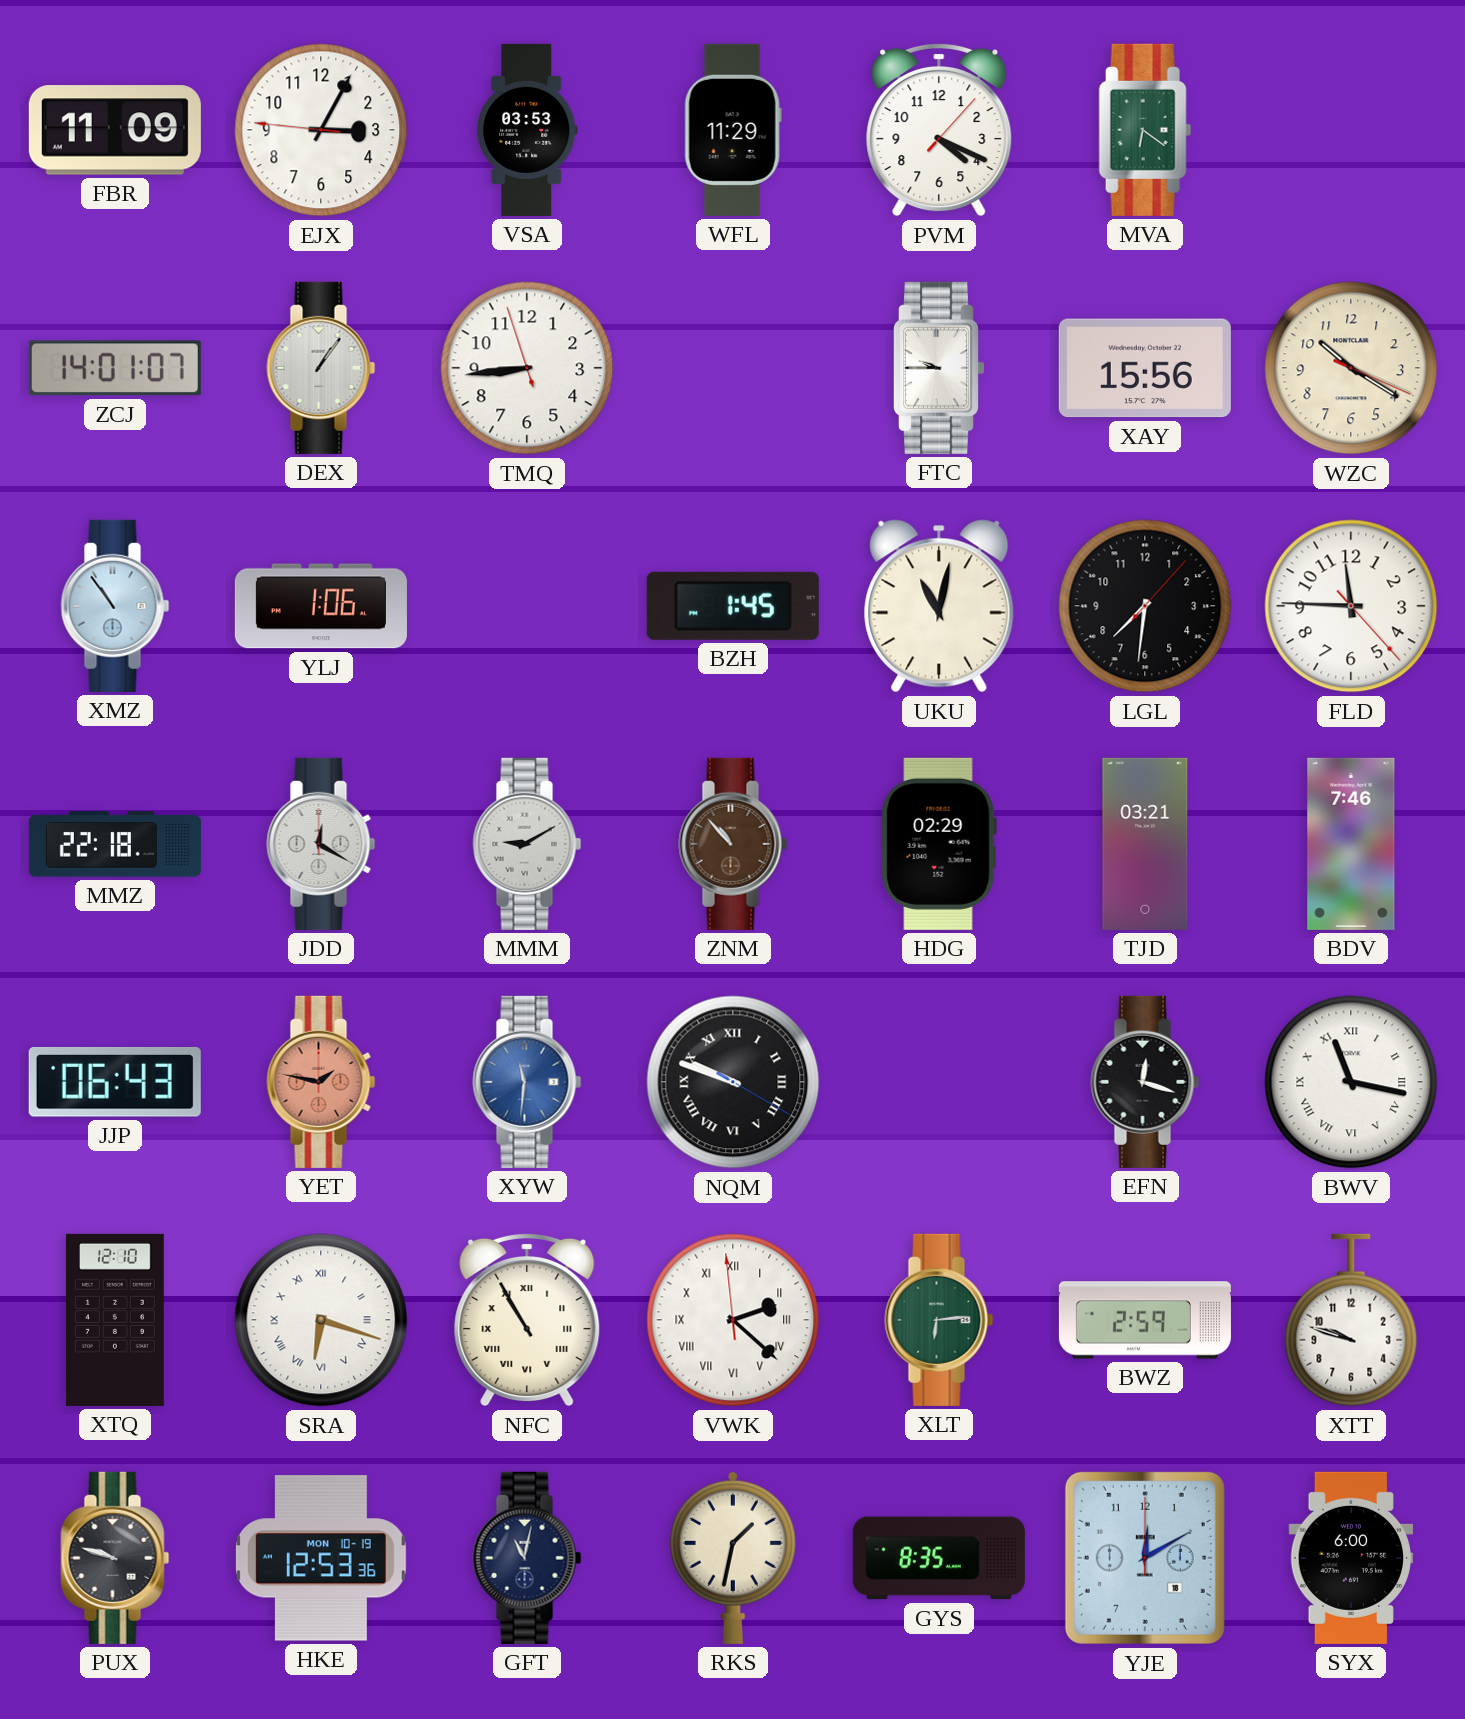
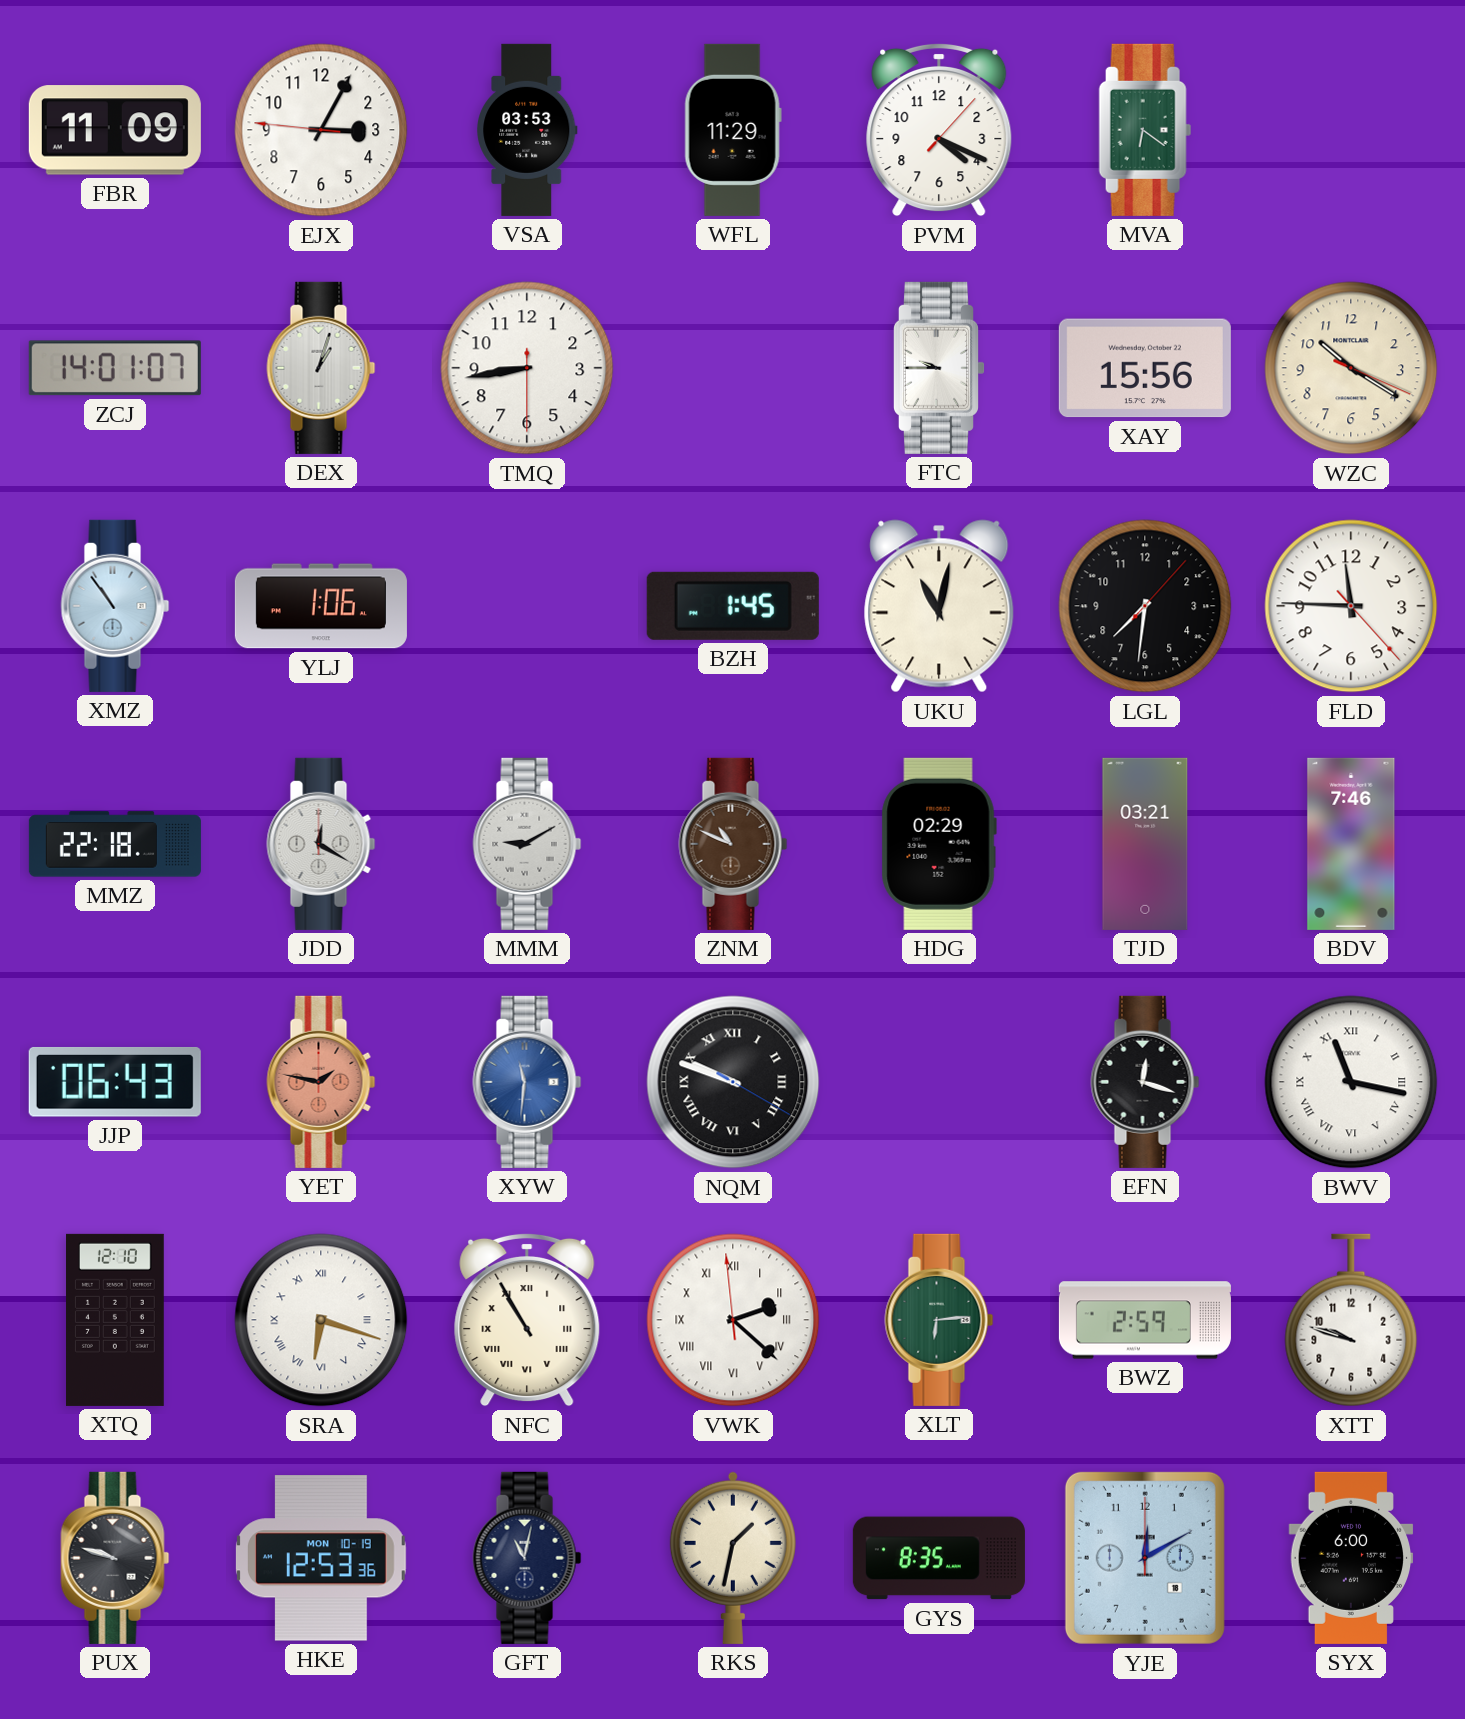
DEX: 1:06 -> 1:03 (321, 368)
TMQ: 8:43:57 -> 8:43:30 (527, 368)
ZNM: 10:53 -> 10:49 (733, 844)
